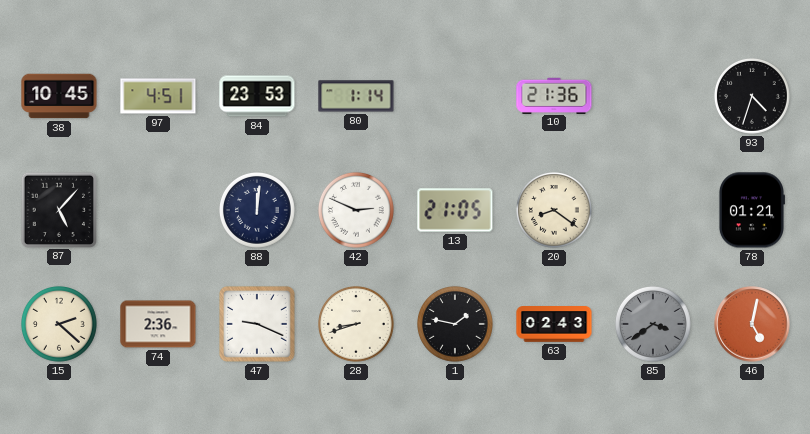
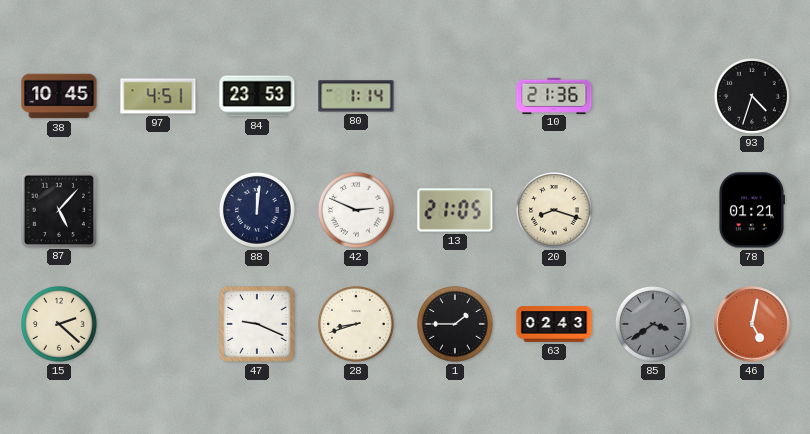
20: 8:21 -> 8:18 (554, 210)
74: 2:36 -> none (158, 324)
1: 1:47 -> 1:45 (455, 324)
